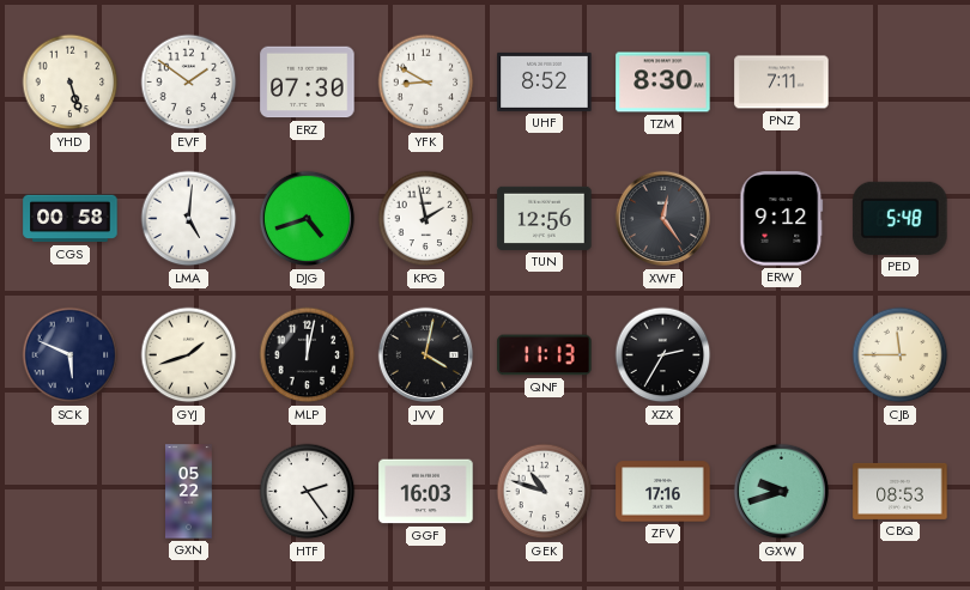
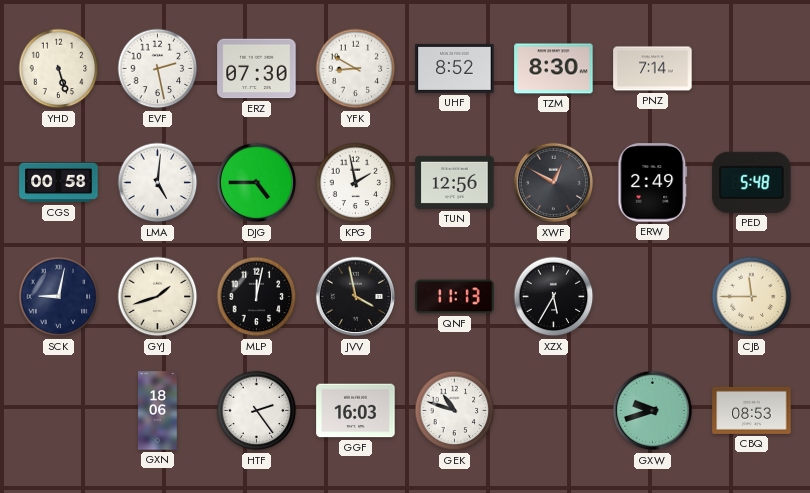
EVF: 1:51 -> 2:28 (158, 69)
PNZ: 7:11 -> 7:14 (653, 69)
DJG: 4:42 -> 4:45 (257, 183)
XWF: 12:24 -> 12:50 (554, 183)
ERW: 9:12 -> 2:49 (653, 183)
SCK: 5:49 -> 9:02 (59, 297)
JVV: 4:02 -> 3:58 (356, 297)
XZX: 2:35 -> 5:35 (554, 297)
GXN: 05:22 -> 18:06 (158, 411)
ZFV: 17:16 -> none (663, 492)
